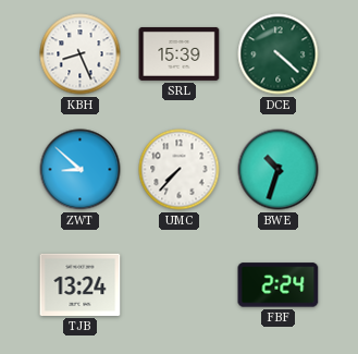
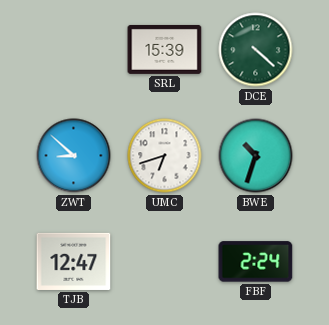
KBH: 8:26 -> none (81, 54)
UMC: 7:37 -> 6:42 (165, 156)
TJB: 13:24 -> 12:47 (74, 261)
